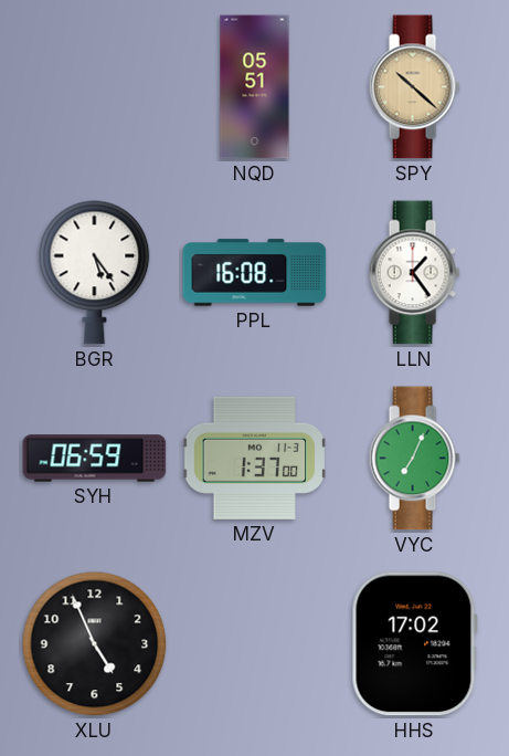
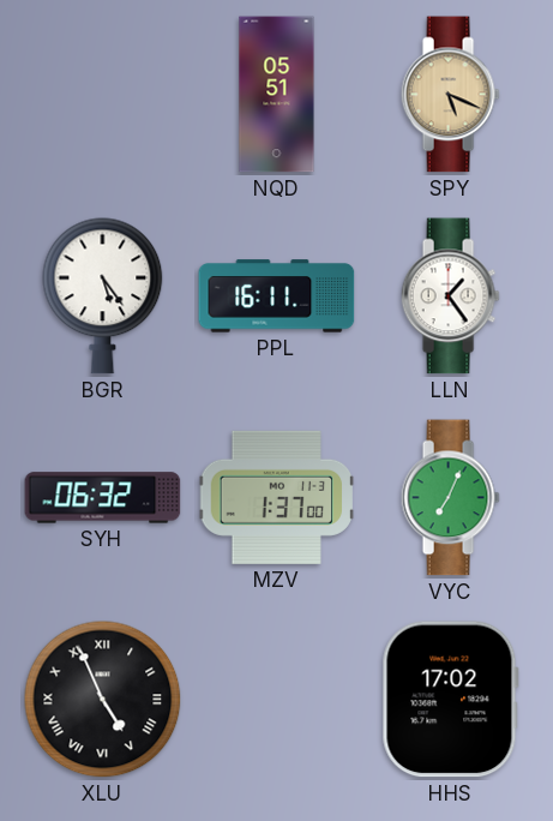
SPY: 10:22 -> 5:19 (450, 95)
PPL: 16:08 -> 16:11 (277, 296)
SYH: 06:59 -> 06:32 (103, 498)
XLU numerals: Arabic -> Roman (103, 700)
